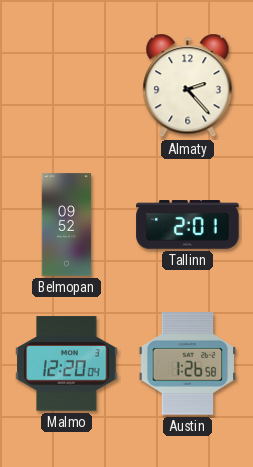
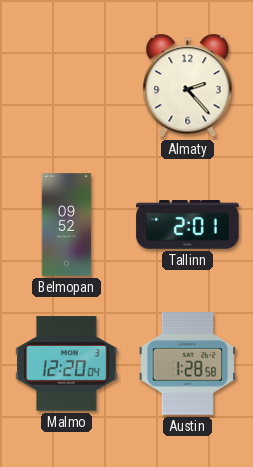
Austin: 1:26 -> 1:28 (188, 364)
